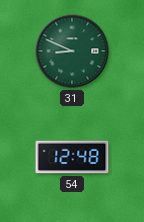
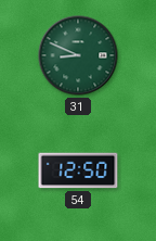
54: 12:48 -> 12:50 (78, 170)
